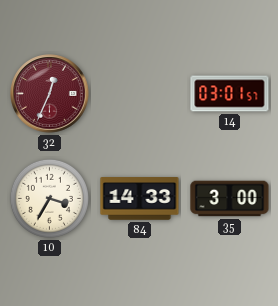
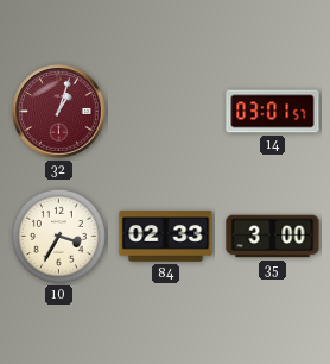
32: 12:34 -> 1:03 (59, 112)
84: 14:33 -> 02:33 (166, 237)
